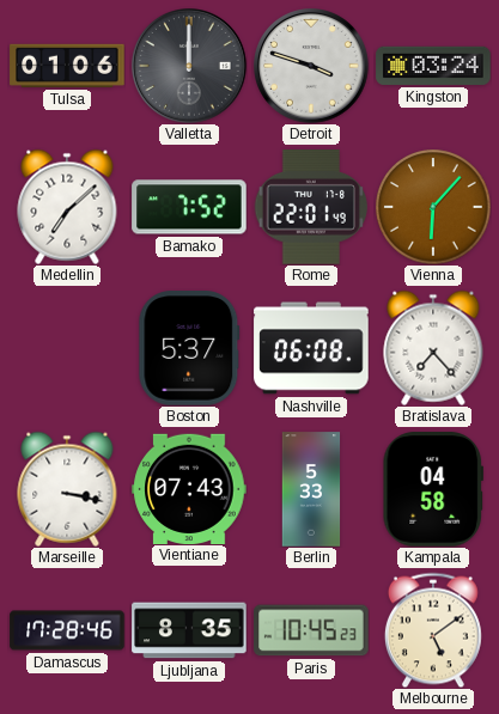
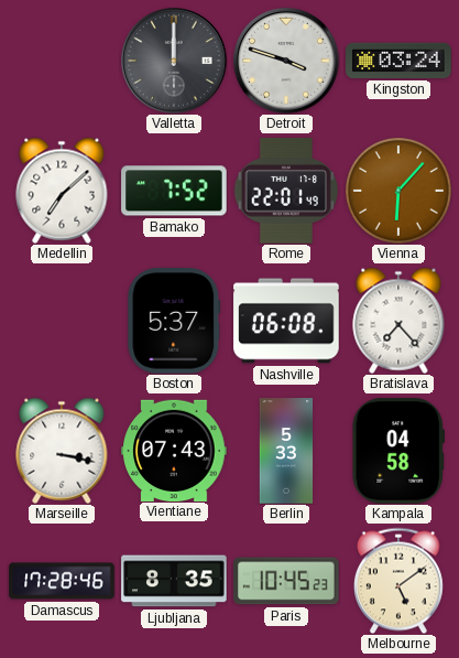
Tulsa: 01:06 -> none (67, 66)
